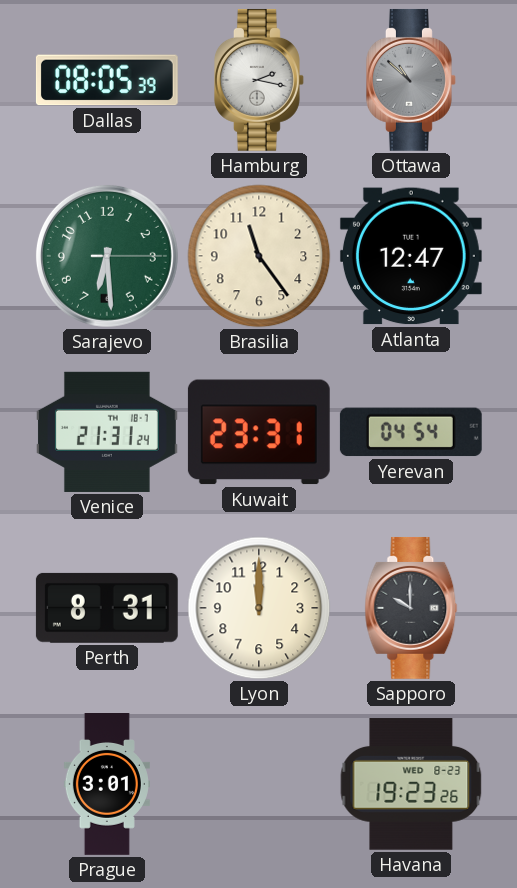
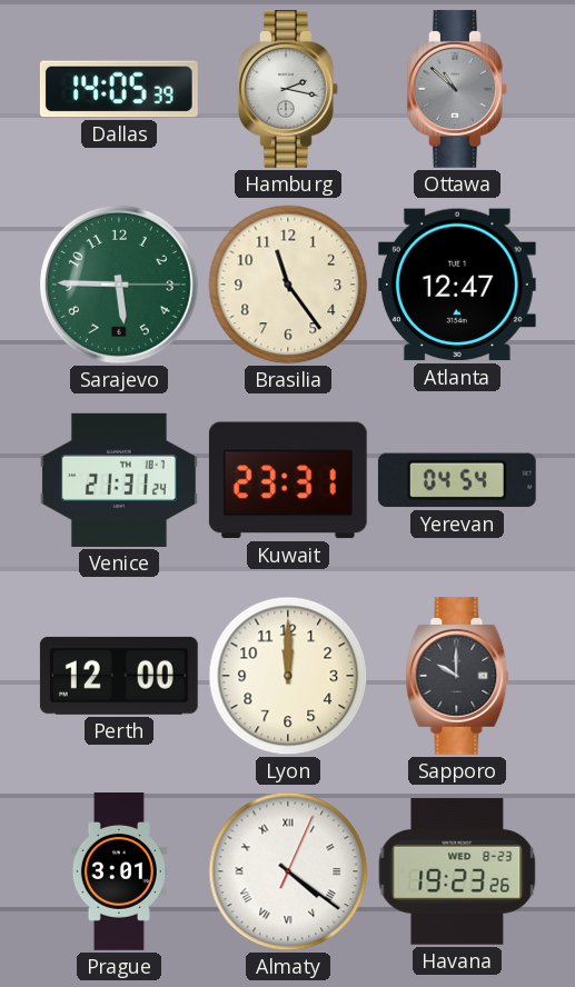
Dallas: 08:05 -> 14:05 (119, 89)
Sarajevo: 6:29 -> 5:45 (119, 285)
Perth: 8:31 -> 12:00 (119, 676)
Almaty: none -> 4:21 (288, 871)
